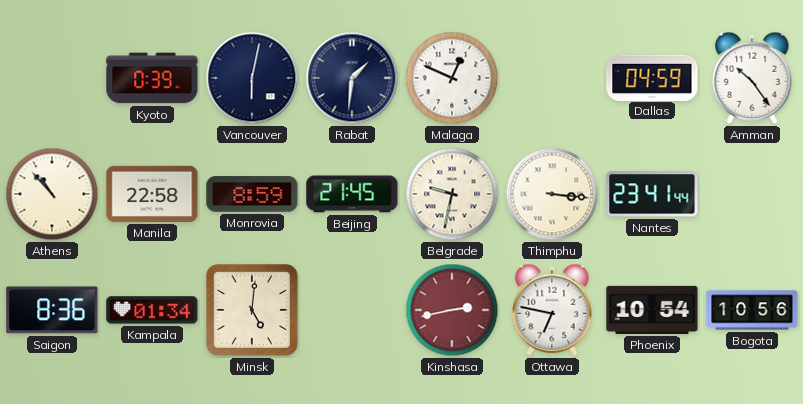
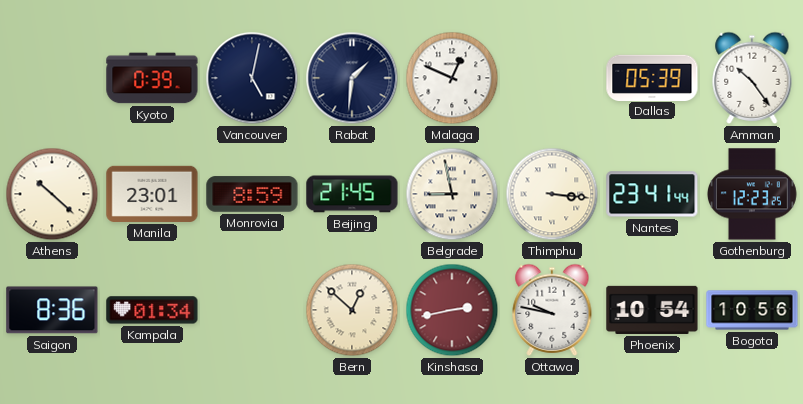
Vancouver: 6:02 -> 5:02 (252, 78)
Dallas: 04:59 -> 05:39 (652, 77)
Athens: 10:53 -> 10:22 (52, 194)
Manila: 22:58 -> 23:01 (152, 194)
Belgrade: 9:32 -> 8:58 (452, 194)
Gothenburg: none -> 12:23 (753, 194)
Minsk: 5:01 -> none (252, 310)
Bern: none -> 12:52 (352, 310)
Ottawa: 6:47 -> 9:47 (552, 310)
